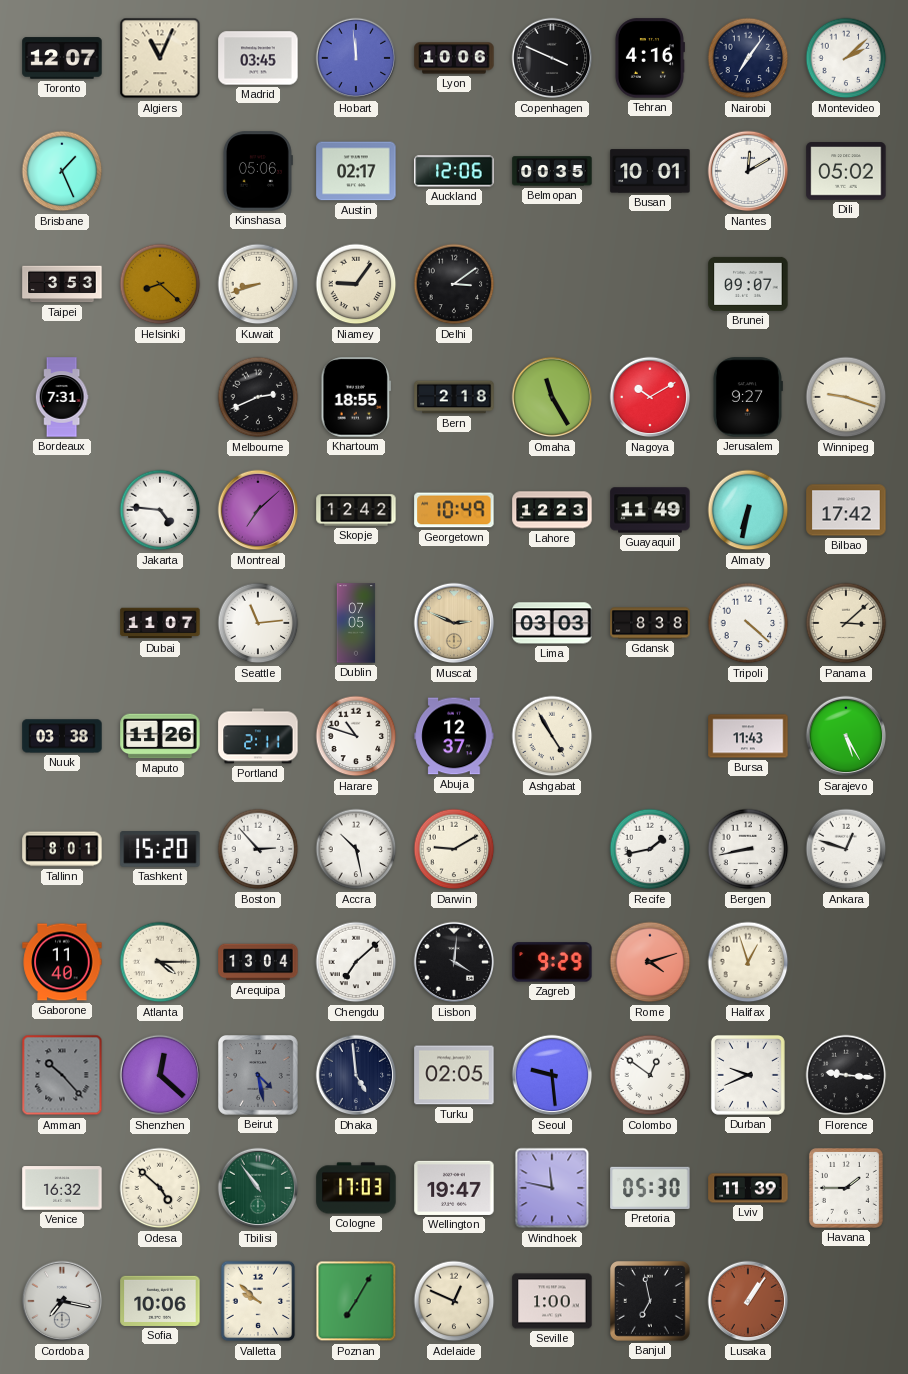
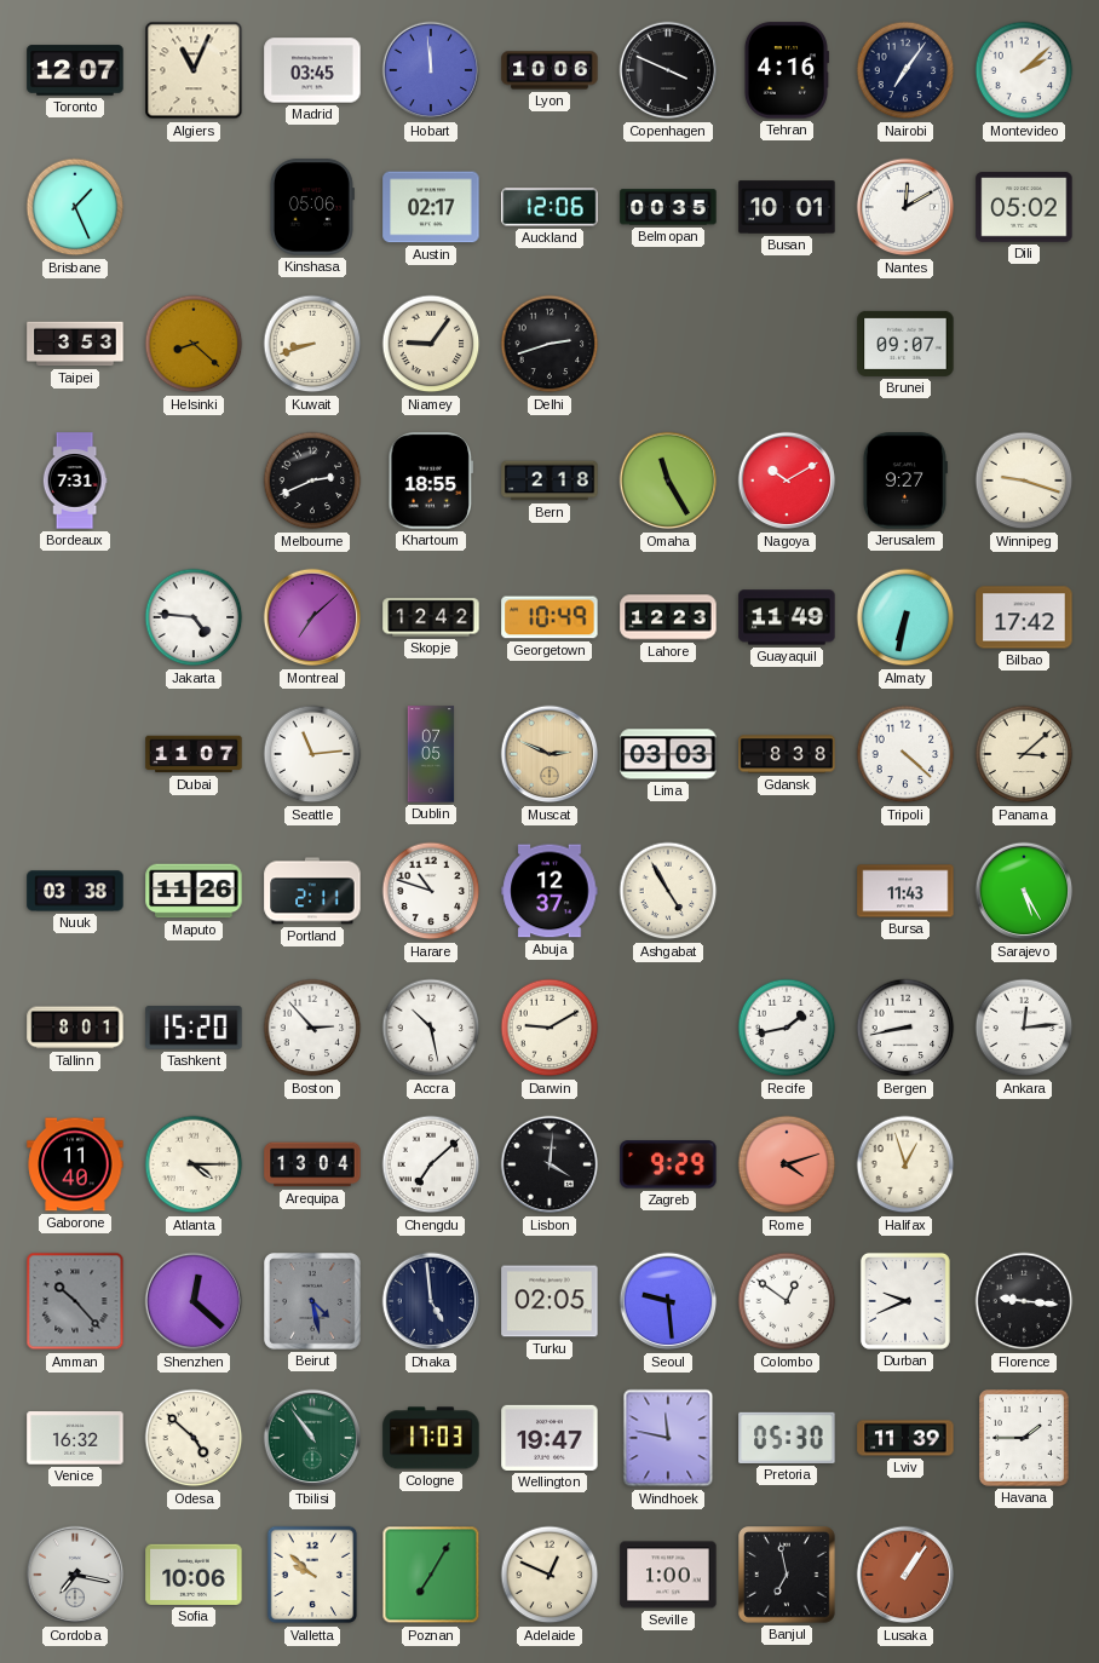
Delhi: 3:09 -> 2:42 (549, 344)
Ankara: 12:48 -> 12:14 (1024, 1028)
